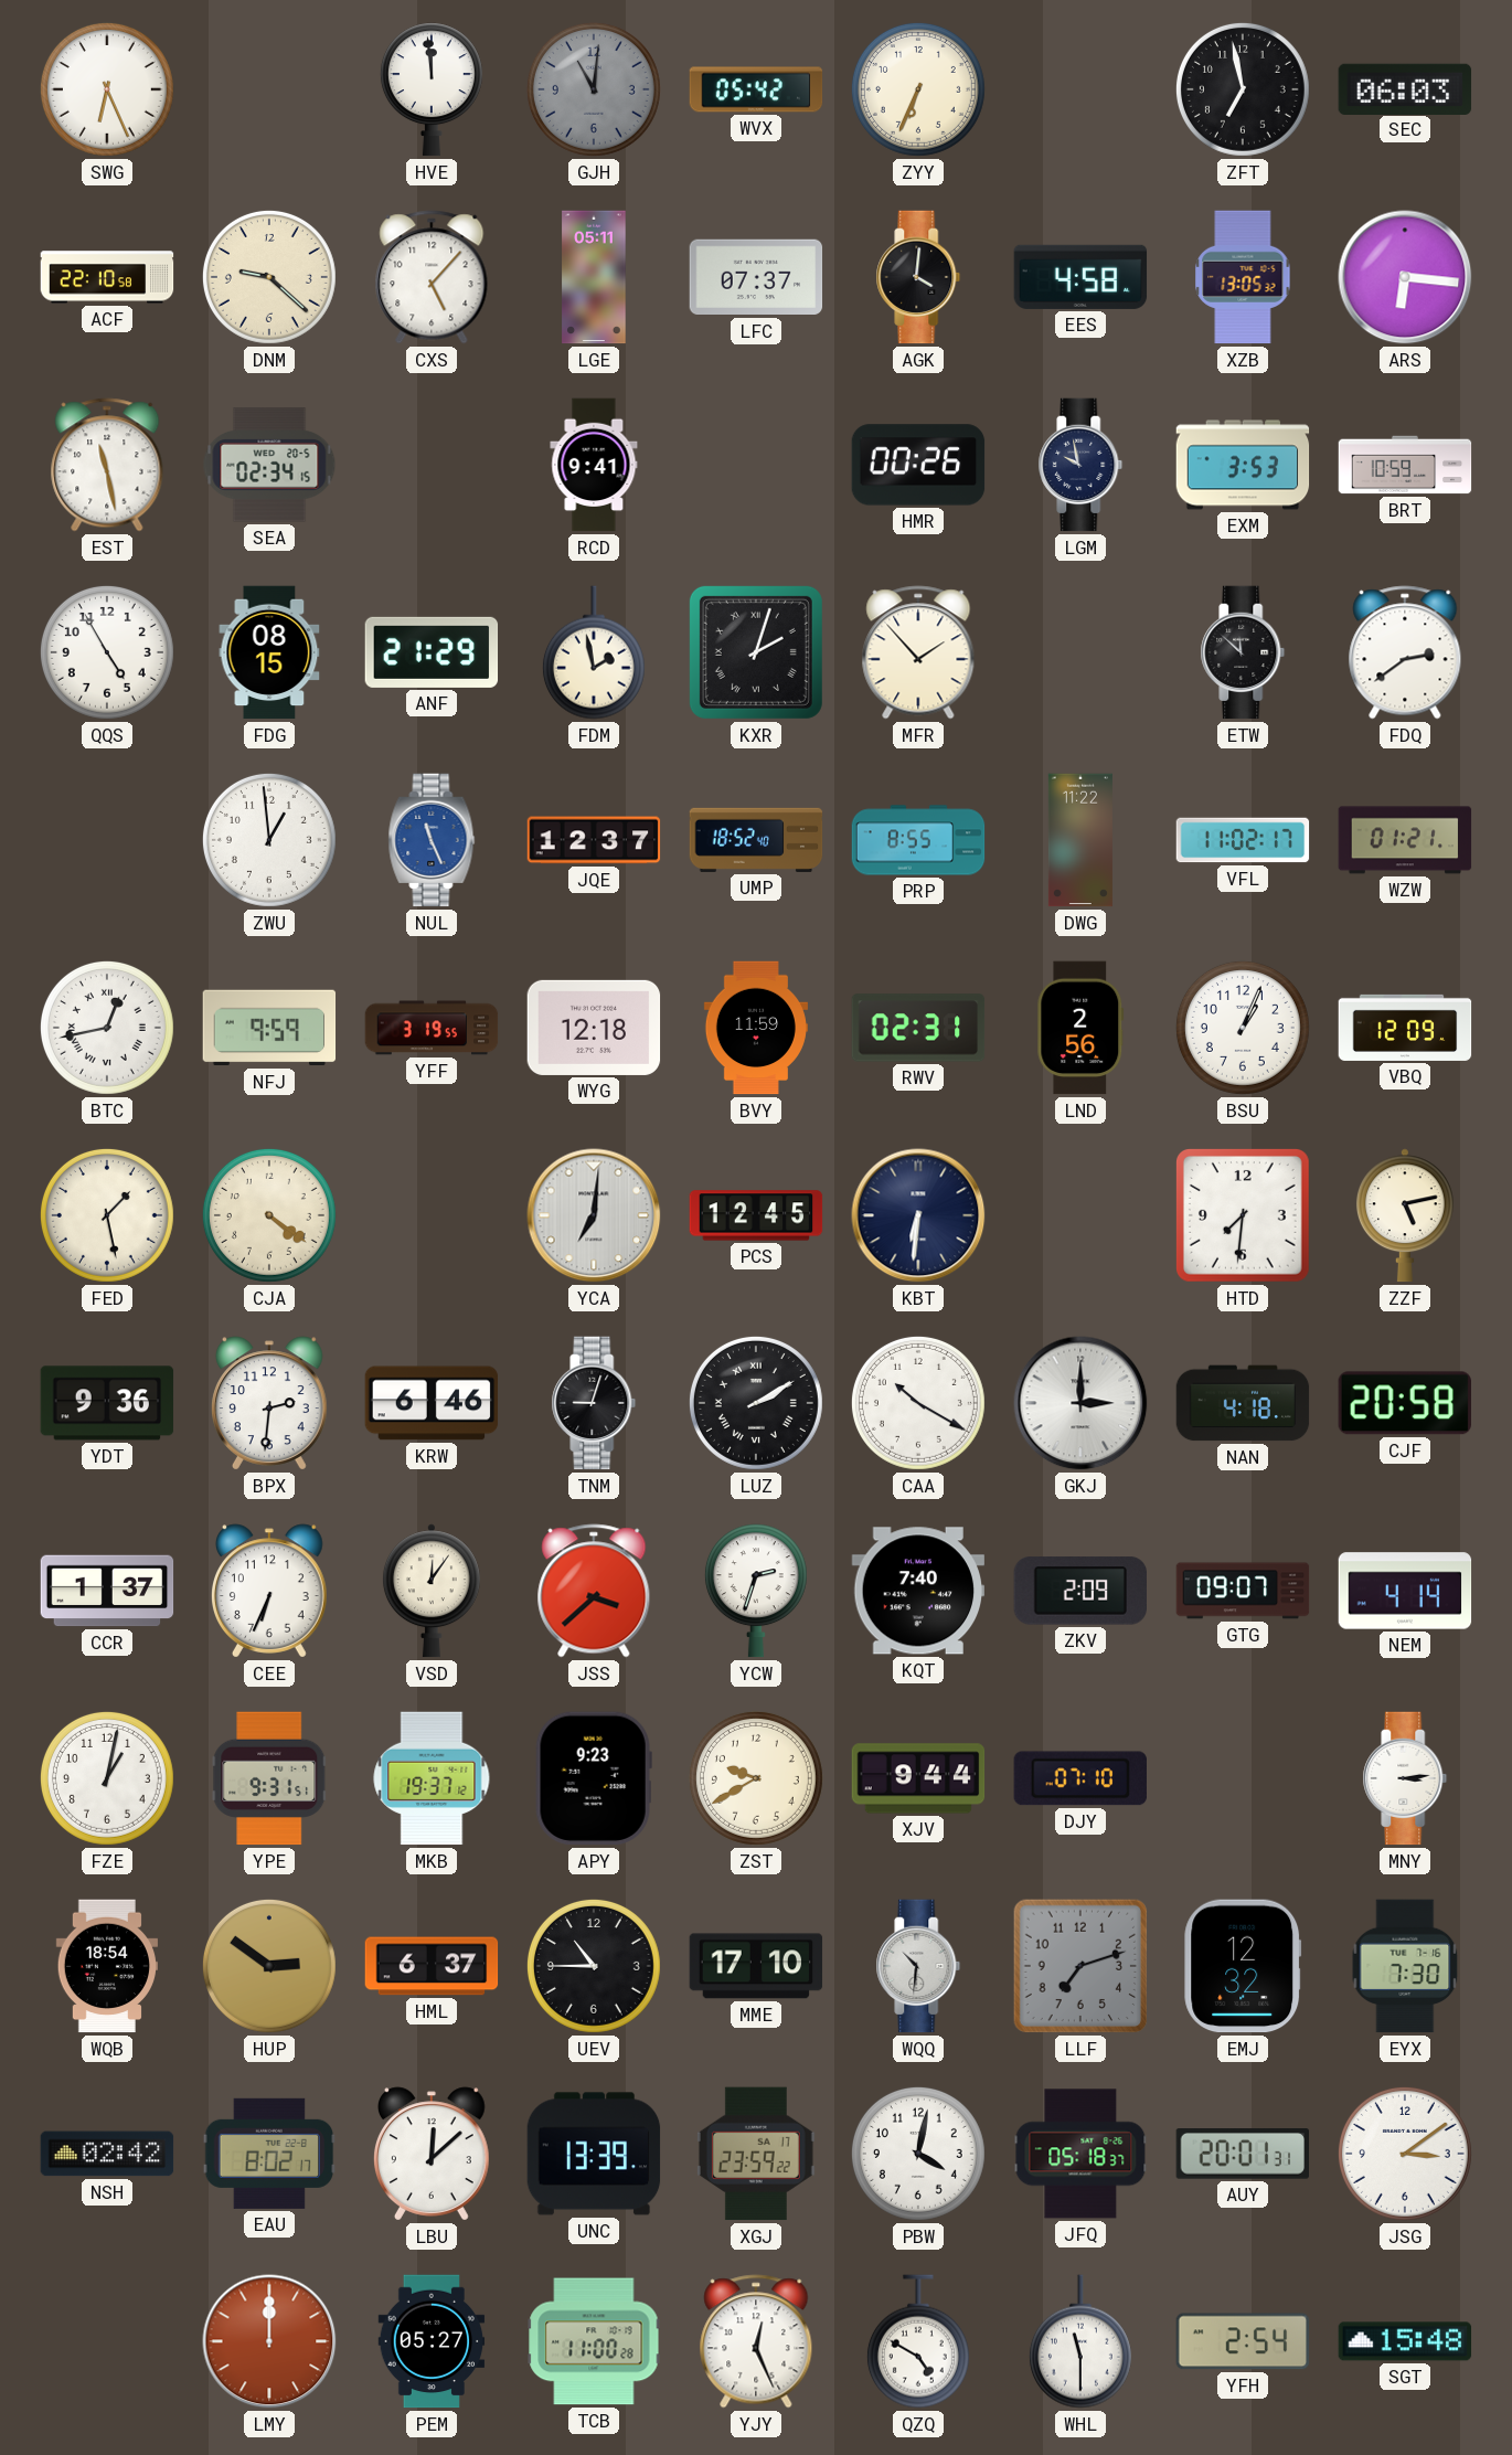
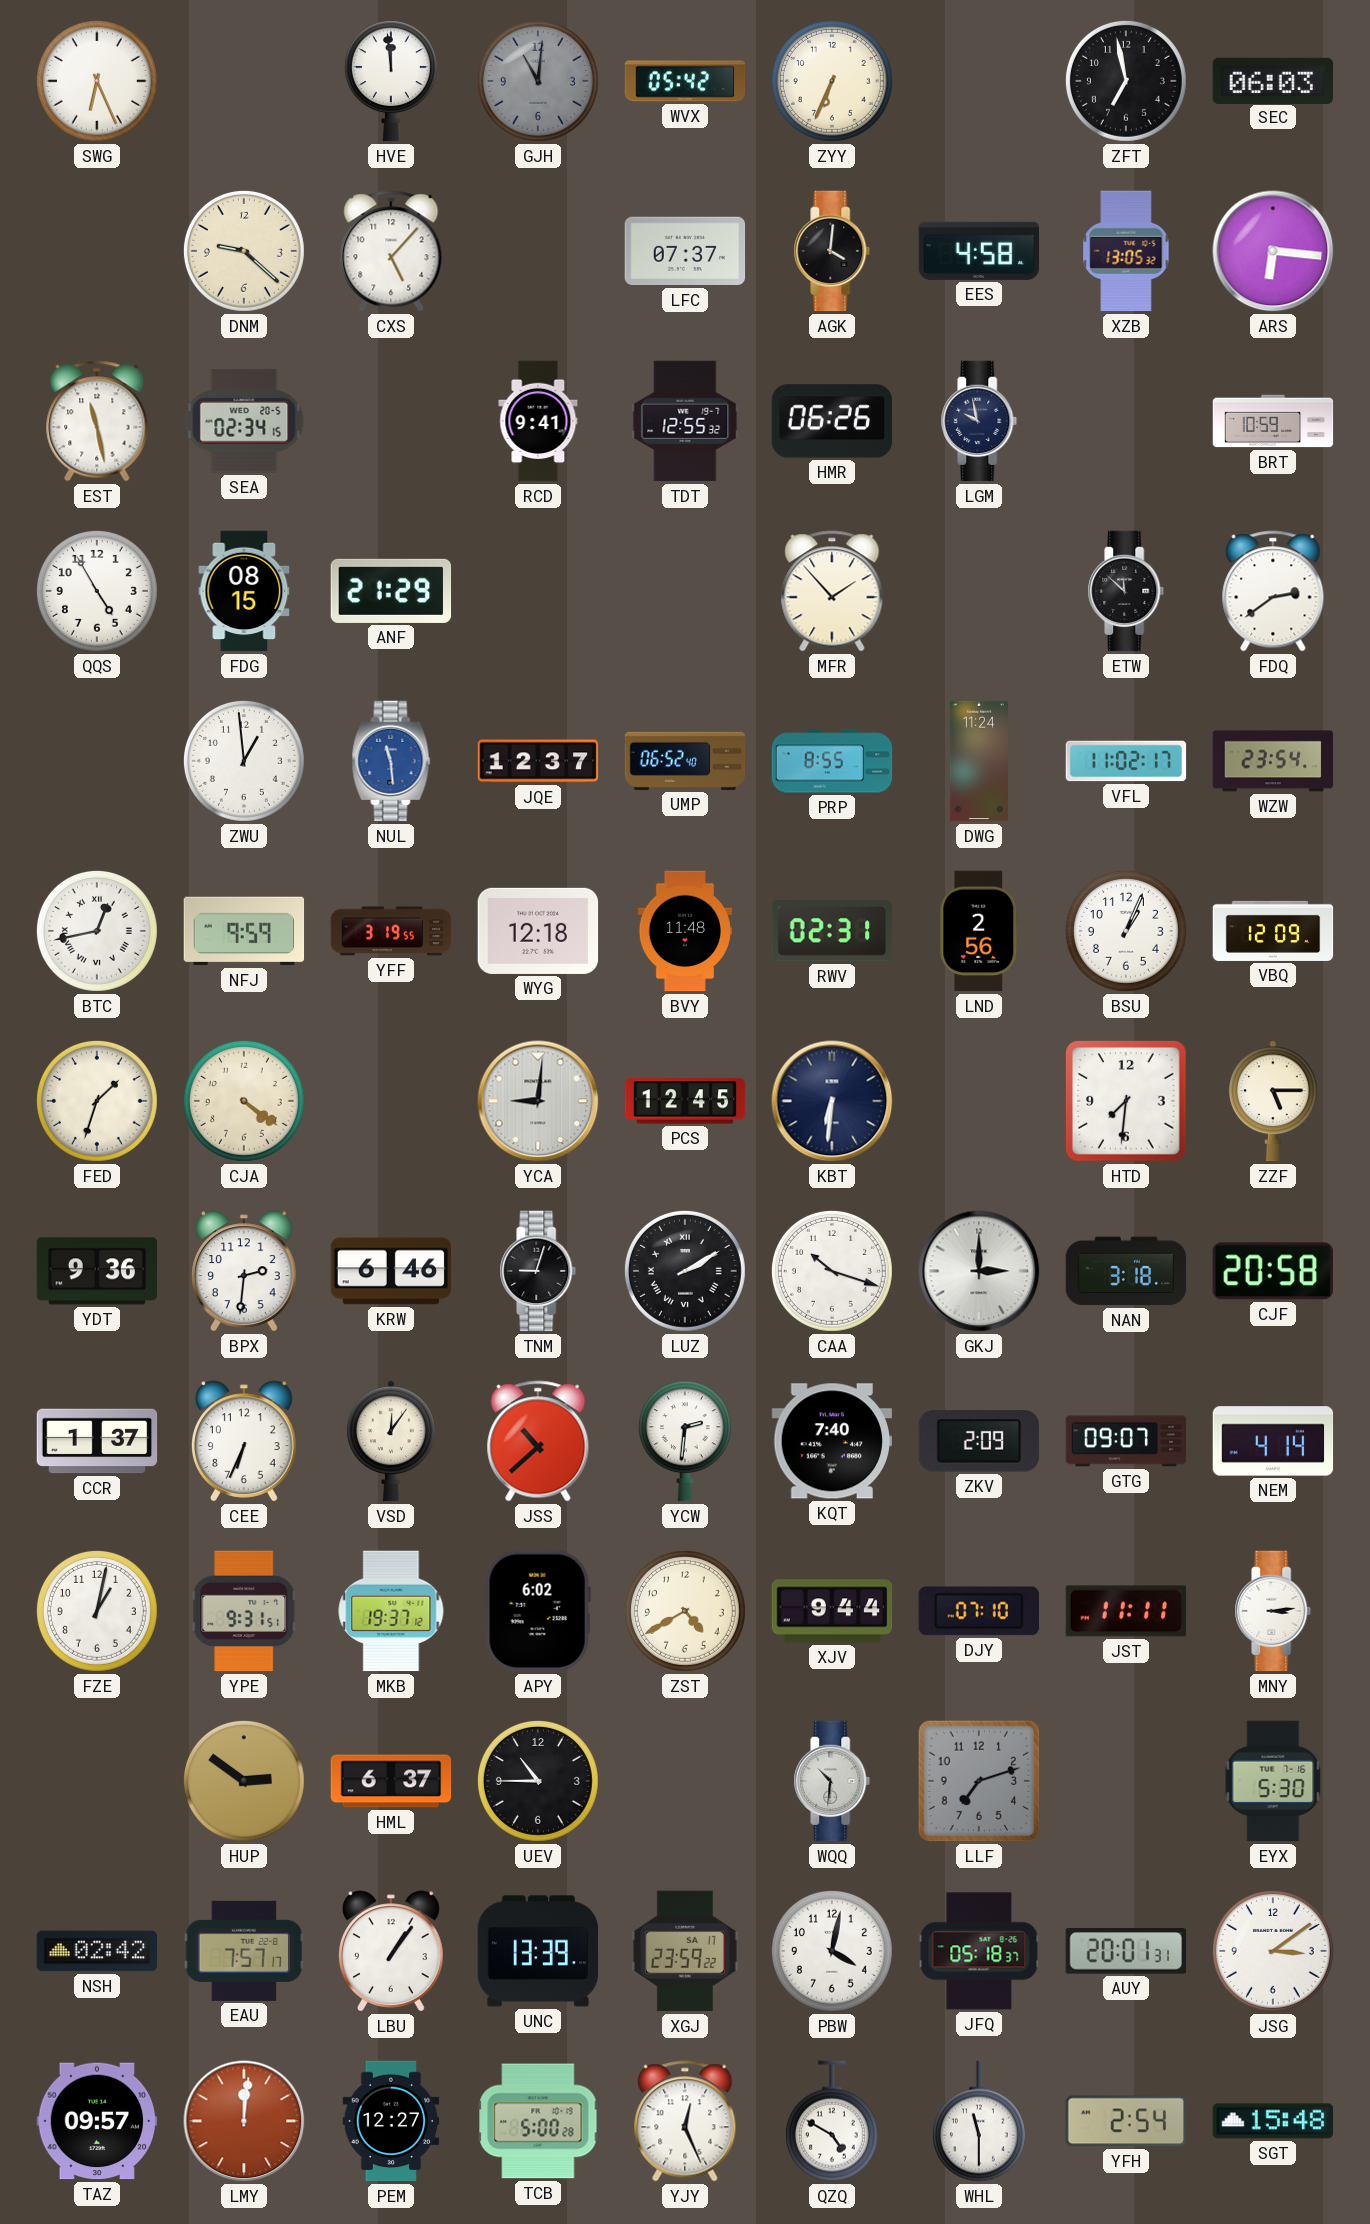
ACF: 22:10 -> none (107, 277)
LGE: 05:11 -> none (594, 277)
TDT: none -> 12:55 (685, 421)
HMR: 00:26 -> 06:26 (832, 421)
EXM: 3:53 -> none (1243, 465)
FDM: 1:58 -> none (594, 652)
KXR: 2:03 -> none (756, 652)
NUL: 11:26 -> 11:29 (391, 761)
UMP: 18:52 -> 06:52 (685, 761)
DWG: 11:22 -> 11:24 (979, 761)
WZW: 01:21 -> 23:54 (1273, 761)
BVY: 11:59 -> 11:48 (685, 931)
FED: 1:28 -> 1:33 (97, 1101)
YCA: 7:01 -> 9:01 (538, 1101)
ZZF: 5:13 -> 5:15 (1273, 1101)
CAA: 10:20 -> 10:18 (832, 1271)
NAN: 4:18 -> 3:18 (1126, 1271)
JSS: 3:38 -> 10:38 (538, 1441)
YCW: 2:33 -> 2:31 (685, 1441)
APY: 9:23 -> 6:02 (538, 1611)
ZST: 9:40 -> 4:40 (685, 1611)
JST: none -> 11:11 (1126, 1611)
WQB: 18:54 -> none (106, 1966)
MME: 17:10 -> none (756, 1966)
EMJ: 12:32 -> none (1243, 1966)
EYX: 7:30 -> 5:30 (1273, 1781)
EAU: 8:02 -> 7:57 (244, 1951)
LBU: 12:08 -> 1:06 (391, 1951)
TAZ: none -> 09:57 (97, 2121)
LMY: 12:00 -> 12:01 (244, 2121)
PEM: 05:27 -> 12:27 (391, 2121)
TCB: 11:00 -> 5:00 (538, 2121)
